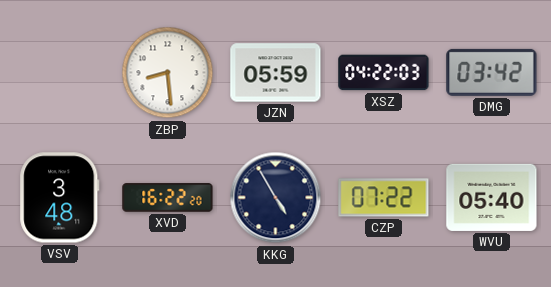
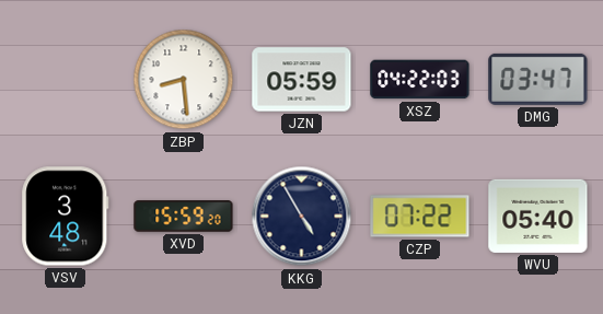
DMG: 03:42 -> 03:47 (538, 79)
XVD: 16:22 -> 15:59 (184, 217)
